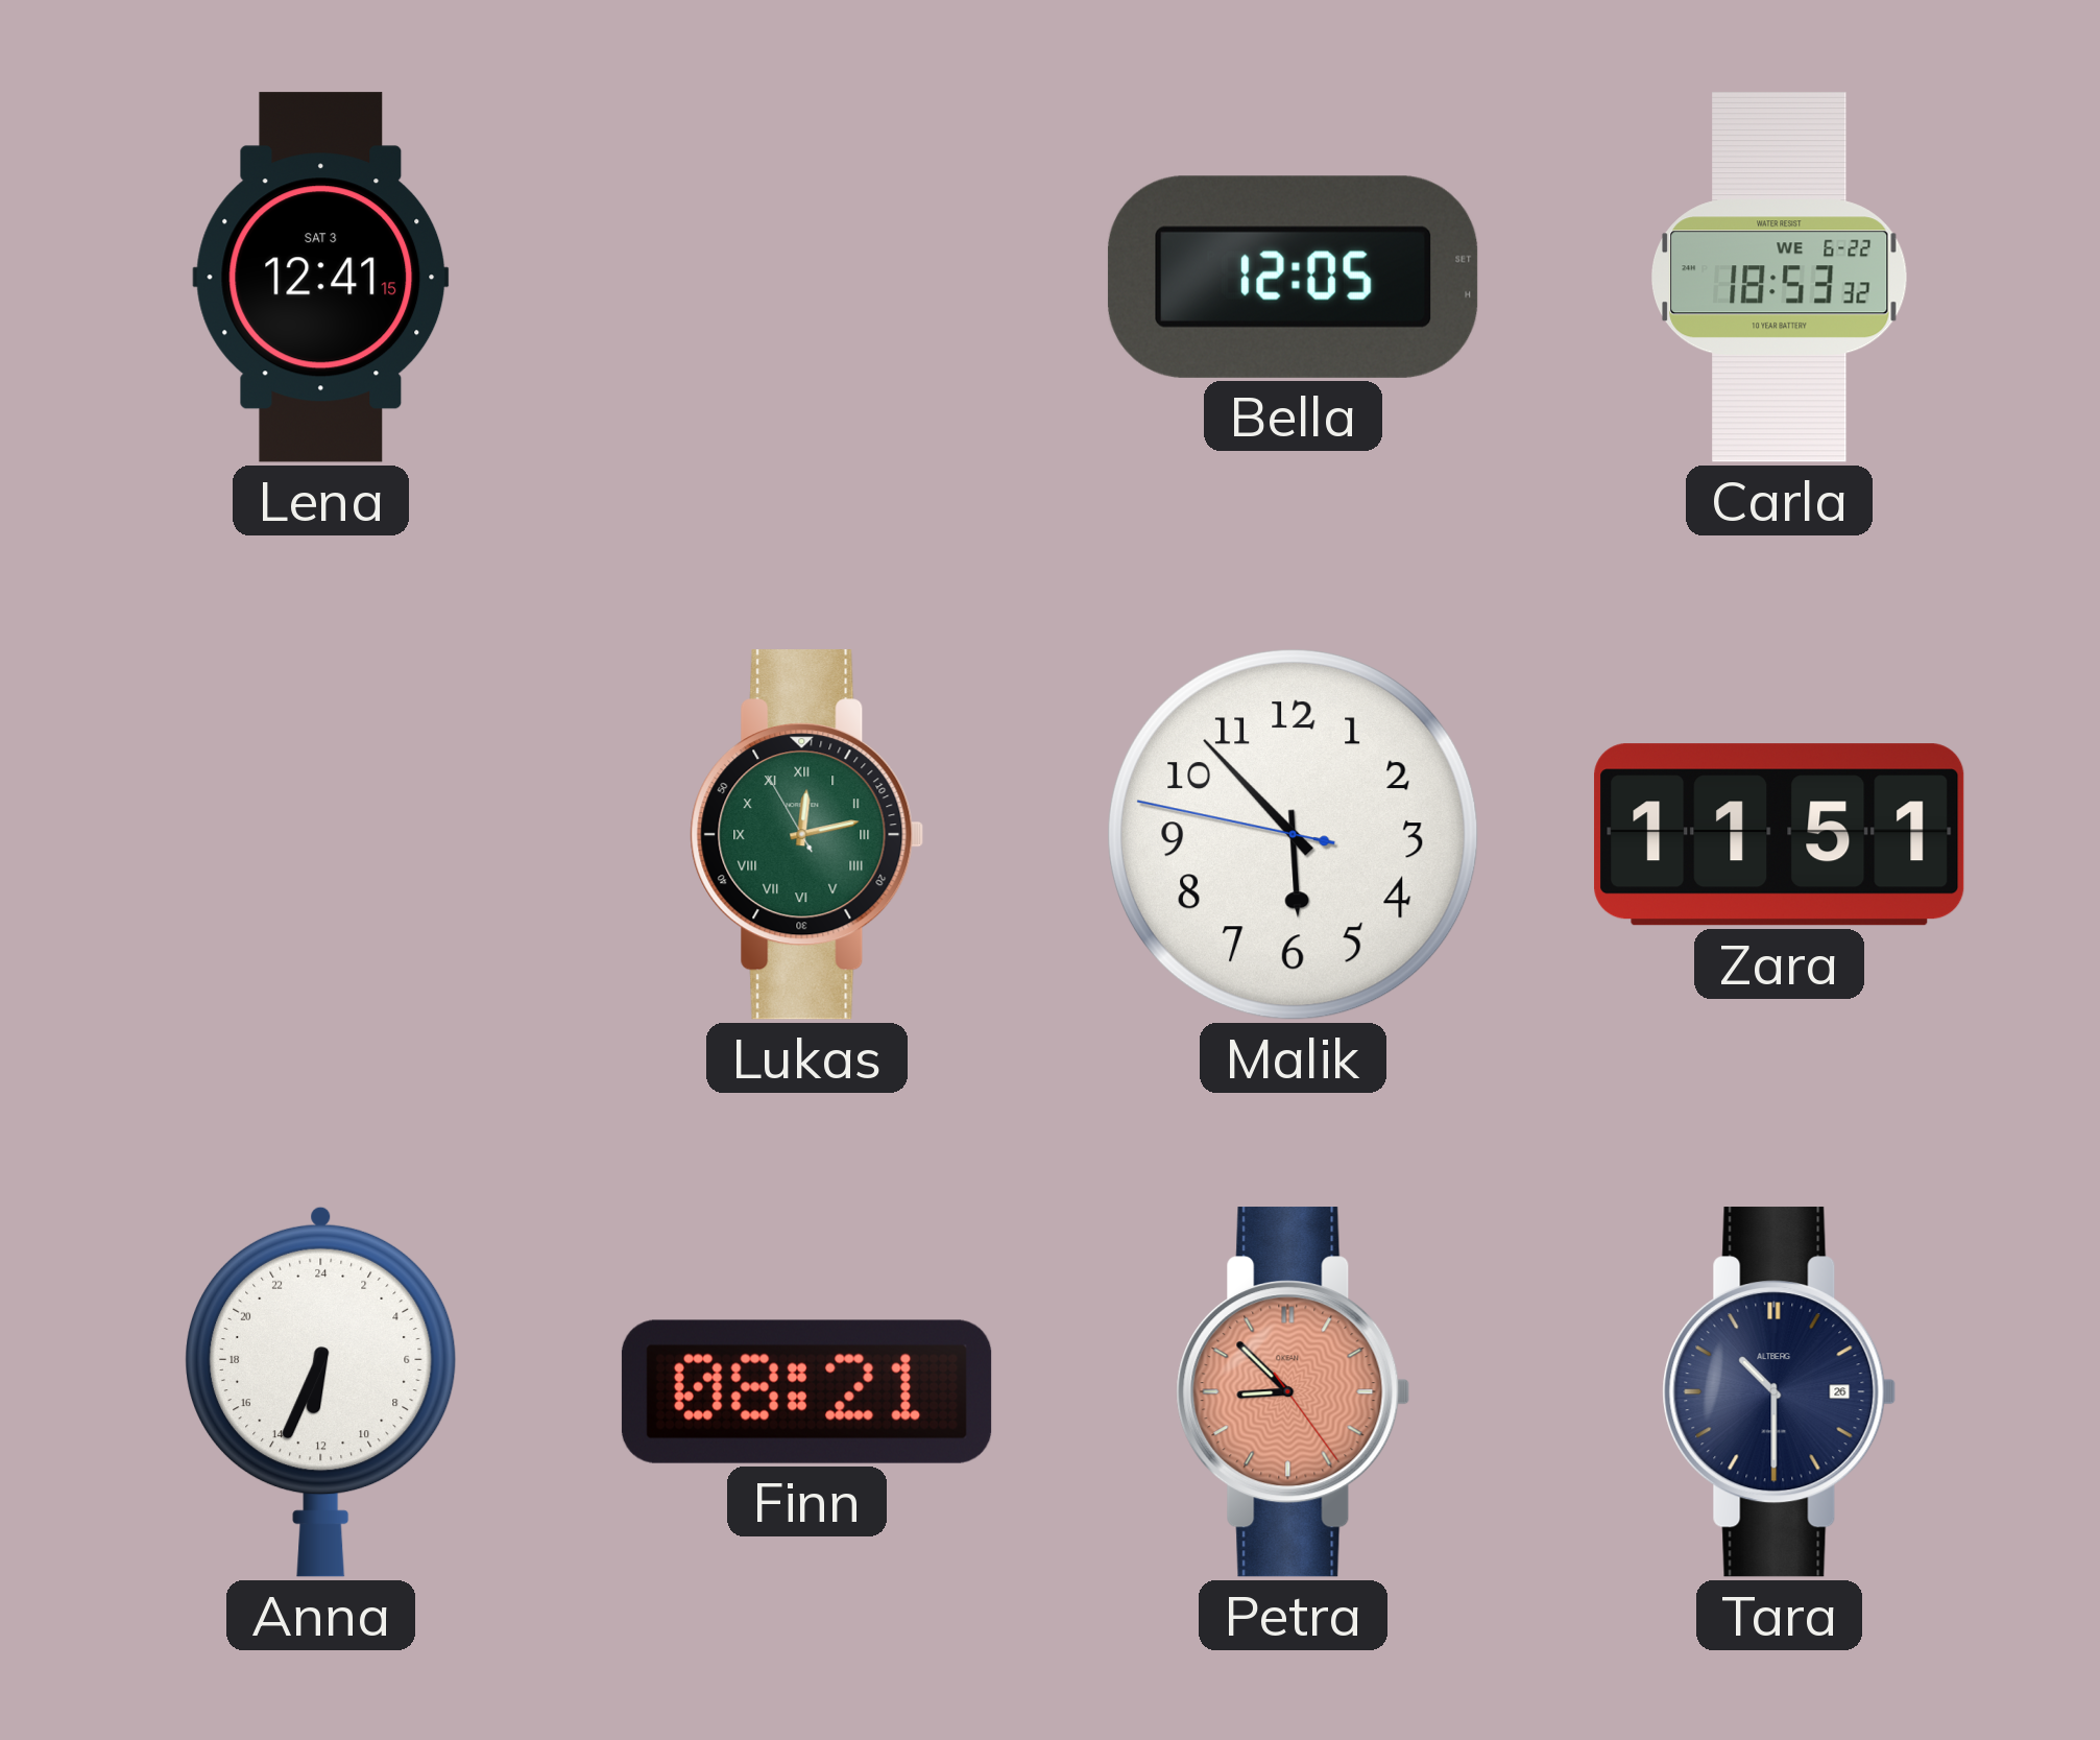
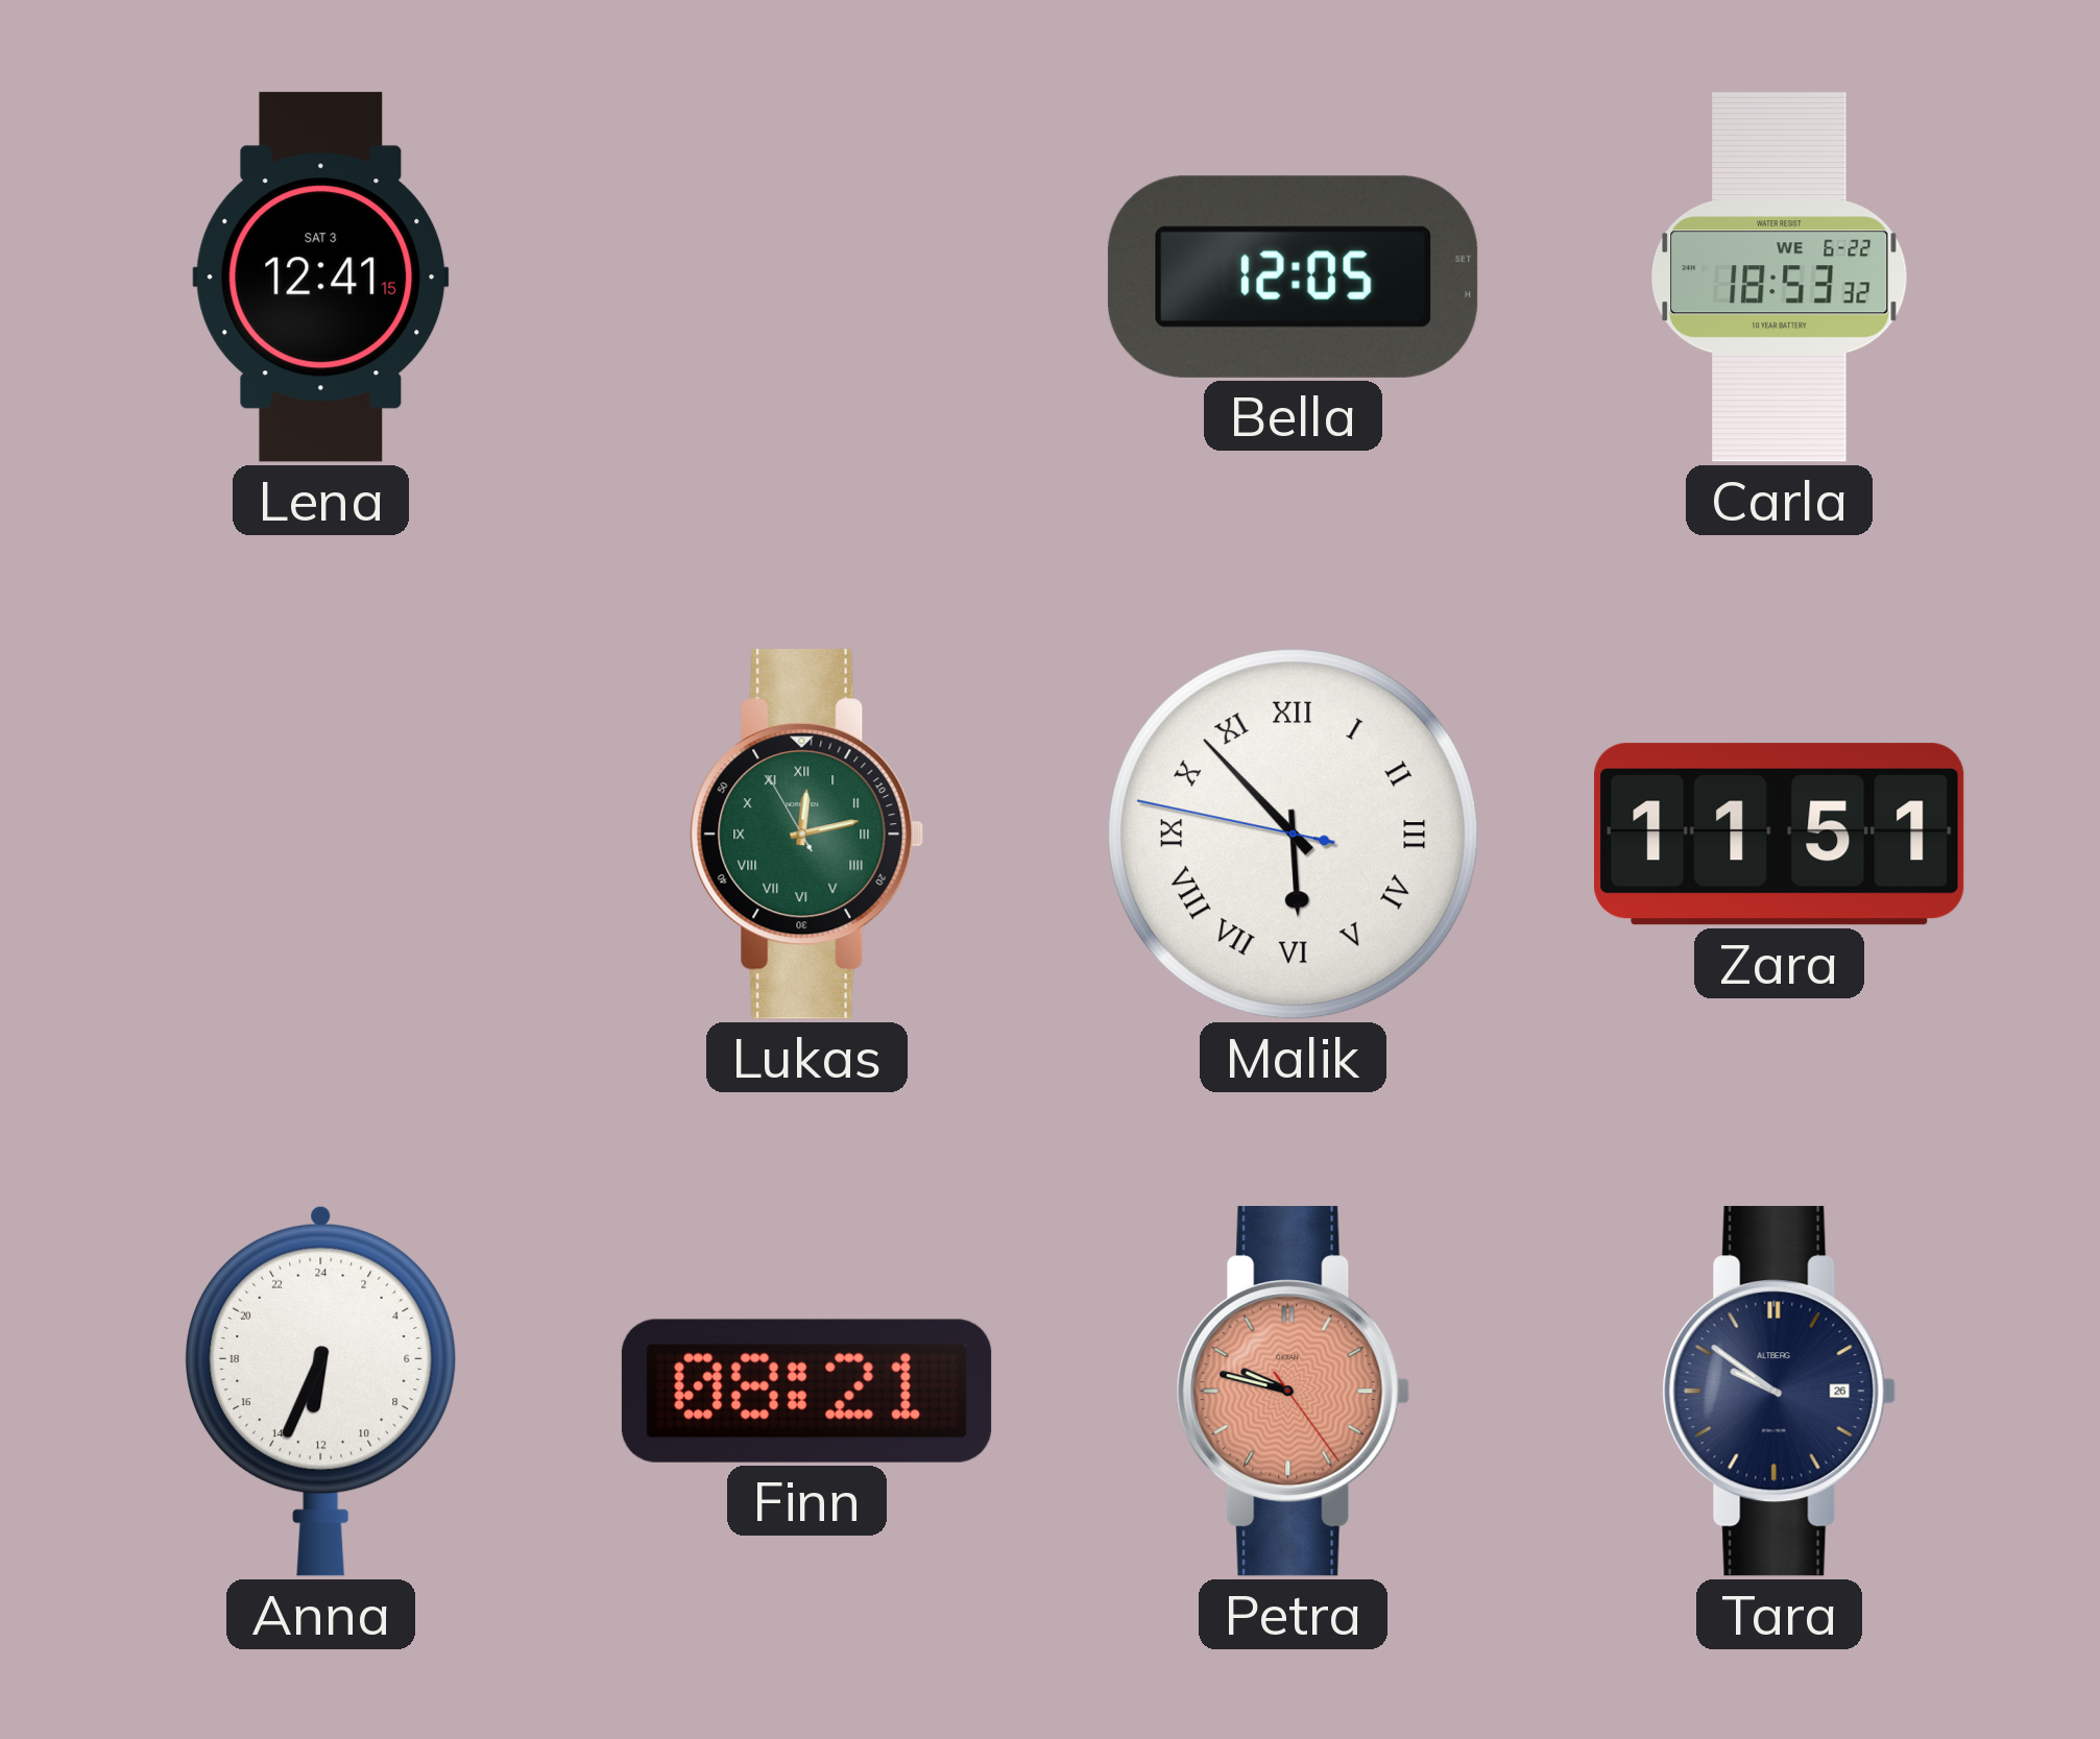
Malik numerals: Arabic -> Roman (1294, 835)
Petra: 8:52 -> 9:47 (1294, 1392)
Tara: 10:30 -> 9:51 (1780, 1392)
